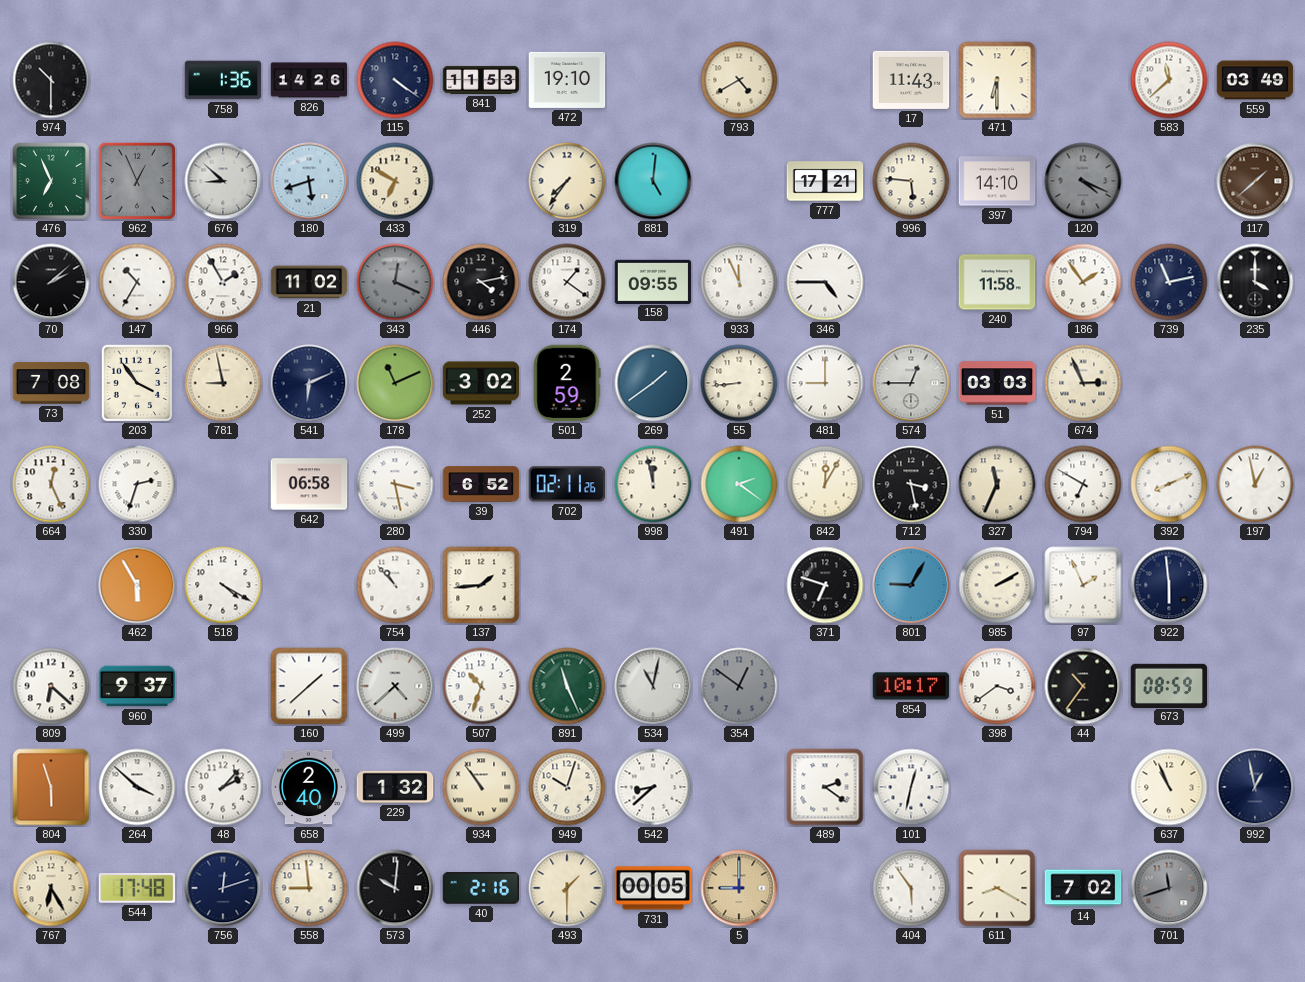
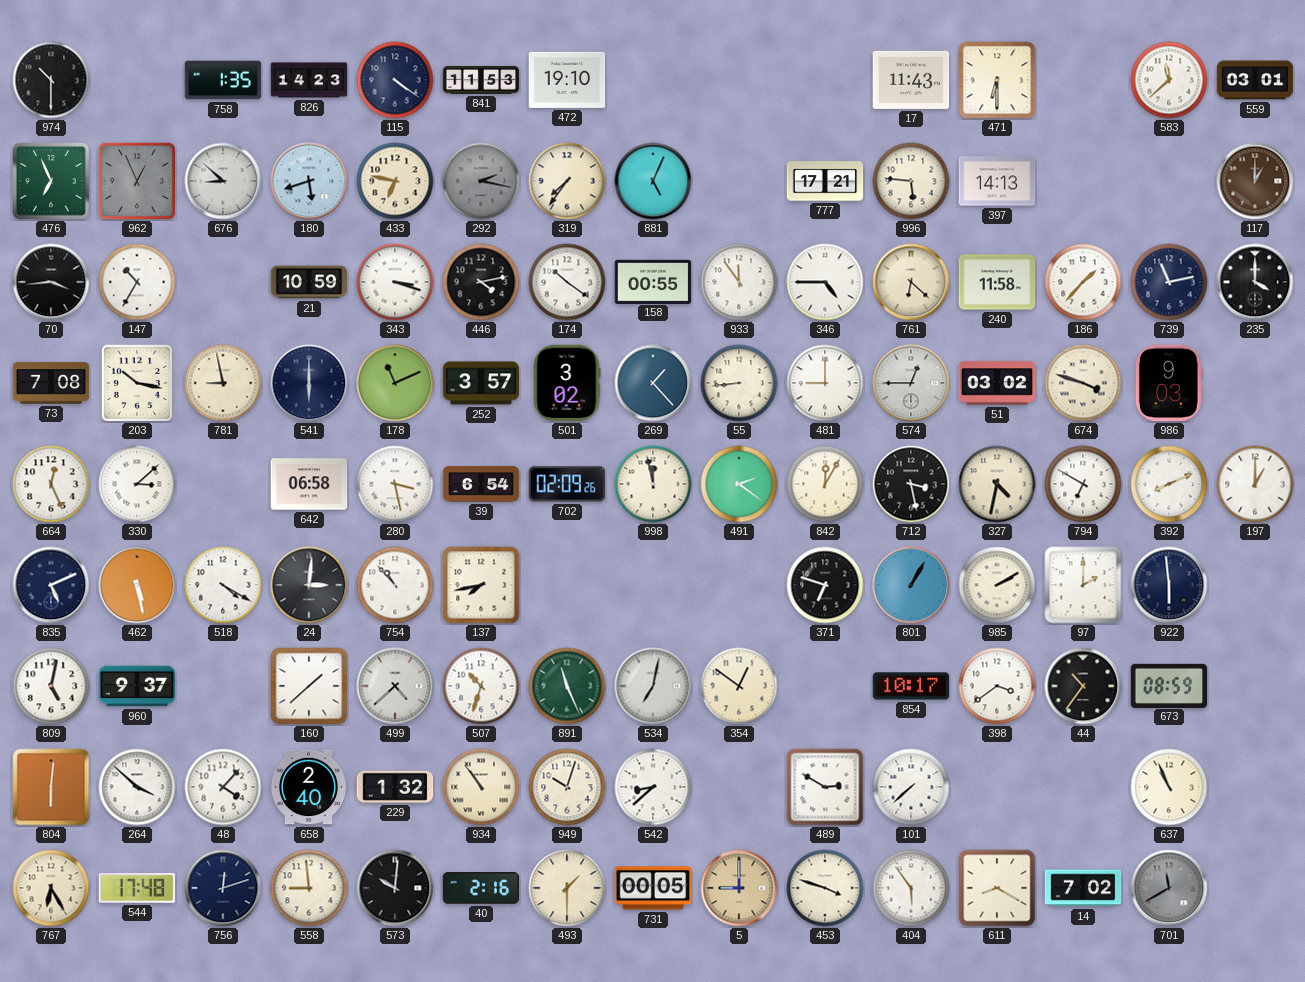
758: 1:36 -> 1:35 (223, 80)
826: 14:26 -> 14:23 (309, 80)
793: 4:40 -> none (739, 80)
559: 03:49 -> 03:01 (1255, 80)
433: 6:50 -> 6:47 (395, 181)
292: none -> 2:17 (481, 181)
881: 5:01 -> 5:04 (653, 181)
397: 14:10 -> 14:13 (997, 181)
120: 4:19 -> none (1083, 181)
117: 1:38 -> 1:00 (1255, 181)
70: 2:08 -> 3:44 (51, 282)
966: 1:55 -> none (223, 282)
21: 11:02 -> 10:59 (309, 282)
343: 12:19 -> 3:18 (395, 282)
343 dial: grey -> white (395, 282)
174: 1:21 -> 10:21 (567, 282)
158: 09:55 -> 00:55 (653, 281)
933: 11:56 -> 11:54 (739, 282)
761: none -> 6:22 (911, 282)
186: 1:54 -> 1:37 (1083, 282)
203: 3:54 -> 10:17 (137, 383)
541: 6:11 -> 6:00 (309, 383)
252: 3:02 -> 3:57 (481, 383)
501: 2:59 -> 3:02 (567, 383)
269: 1:39 -> 1:23 (653, 383)
51: 03:03 -> 03:02 (997, 383)
674: 2:56 -> 3:48 (1083, 383)
986: none -> 9:03 (1169, 383)
330: 2:33 -> 3:08 (137, 484)
39: 6:52 -> 6:54 (481, 484)
702: 02:11 -> 02:09 (567, 484)
327: 11:34 -> 4:32 (997, 484)
197: 12:58 -> 1:00 (1255, 484)
835: none -> 5:11 (51, 585)
462: 5:55 -> 5:28 (137, 585)
24: none -> 3:01 (309, 585)
137: 1:44 -> 7:43 (481, 585)
801: 9:05 -> 1:05 (911, 585)
97: 1:56 -> 2:00 (1083, 585)
809: 6:22 -> 5:02 (51, 686)
534: 11:02 -> 7:02 (653, 686)
354 dial: grey -> cream (739, 686)
804: 5:57 -> 6:01 (51, 787)
48: 2:07 -> 4:07 (223, 787)
489: 2:21 -> 2:50 (825, 787)
101: 12:32 -> 7:38 (911, 787)
992: 12:58 -> none (1255, 787)
453: none -> 3:48 (825, 888)
701: 11:42 -> 11:40 (1169, 888)
